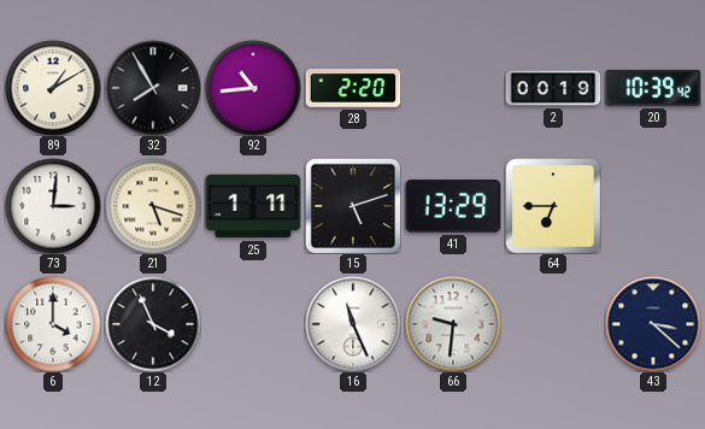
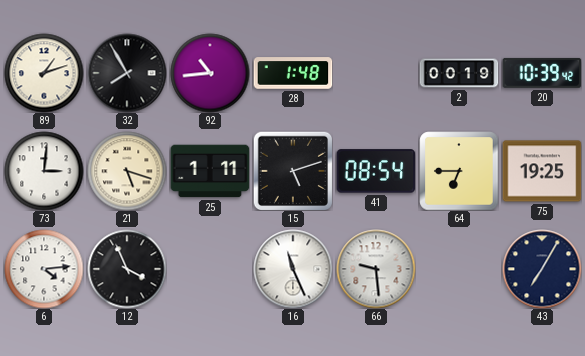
89: 1:10 -> 1:12 (44, 73)
28: 2:20 -> 1:48 (293, 73)
41: 13:29 -> 08:54 (376, 171)
75: none -> 19:25 (542, 171)
6: 4:00 -> 4:14 (44, 269)
66: 9:31 -> 9:29 (376, 269)
43: 3:22 -> 7:05 (542, 269)
